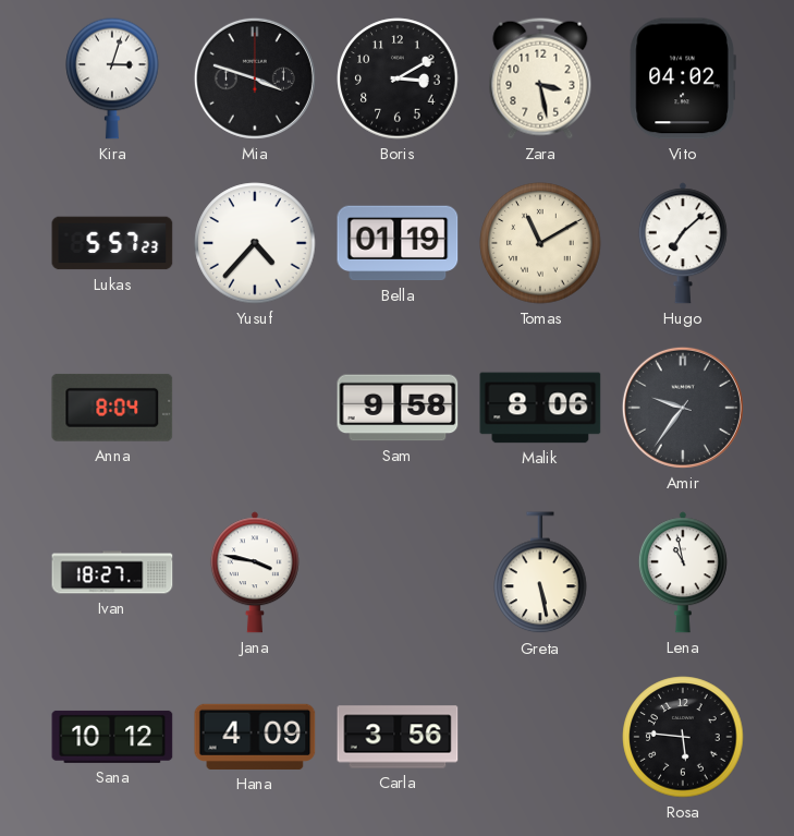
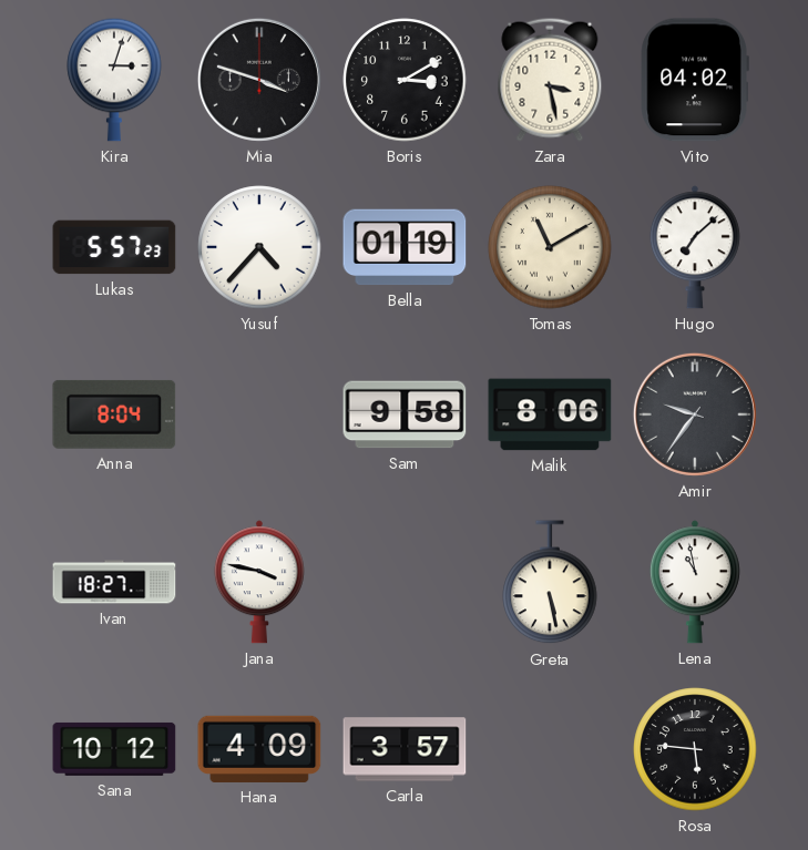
Carla: 3:56 -> 3:57 (405, 749)
